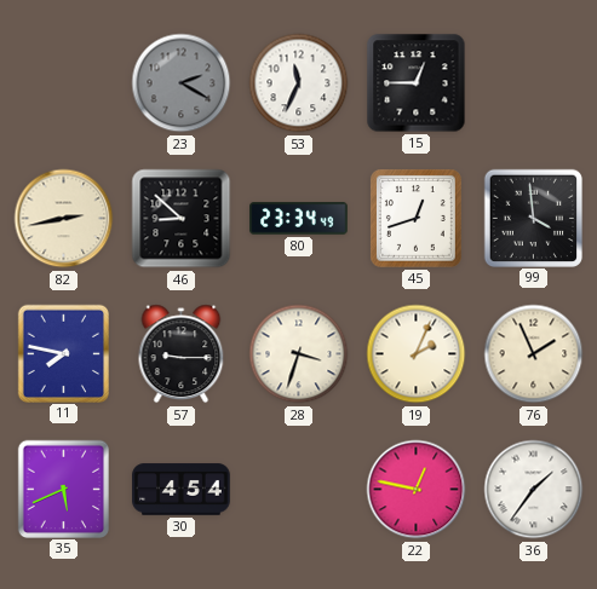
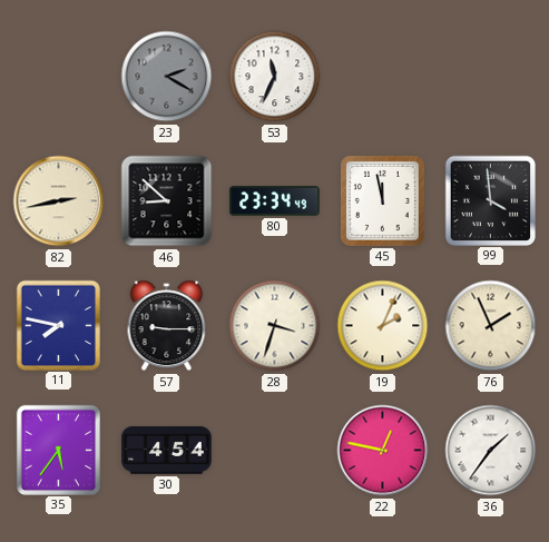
15: 12:45 -> none (417, 83)
45: 12:42 -> 11:58 (382, 200)
35: 5:41 -> 5:36 (58, 450)
